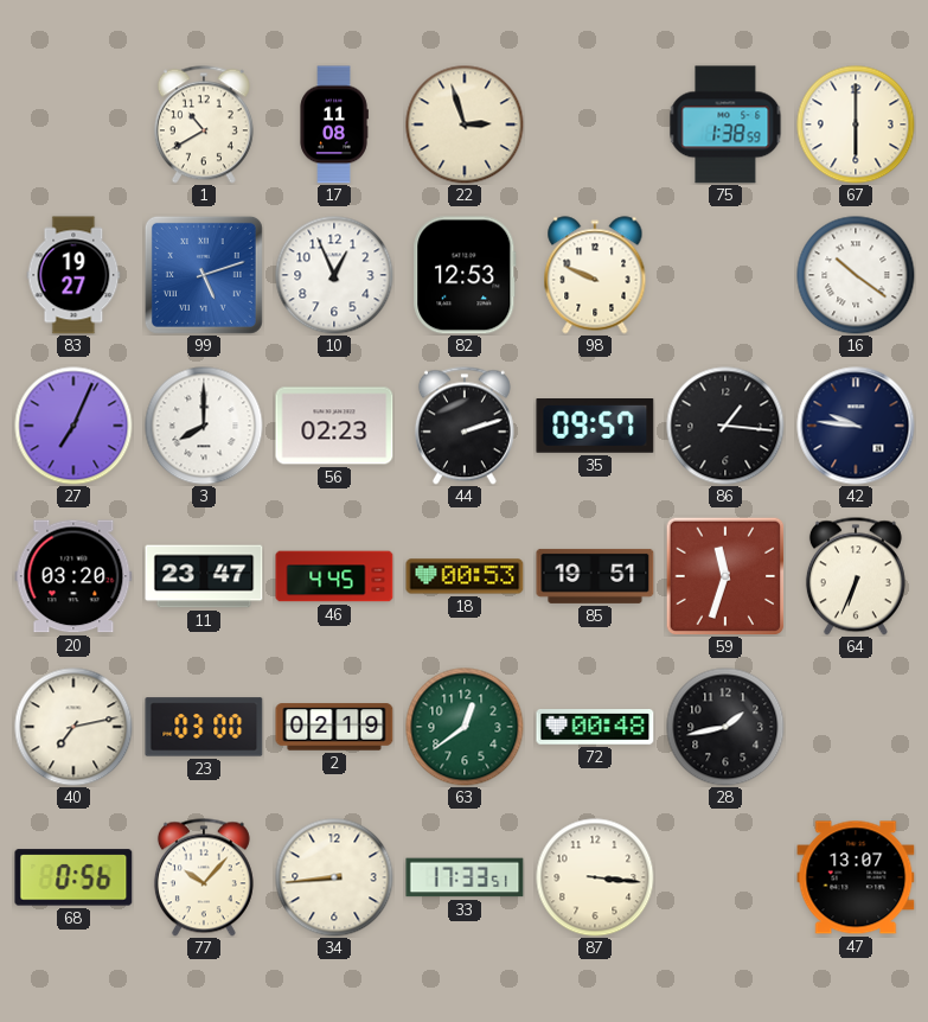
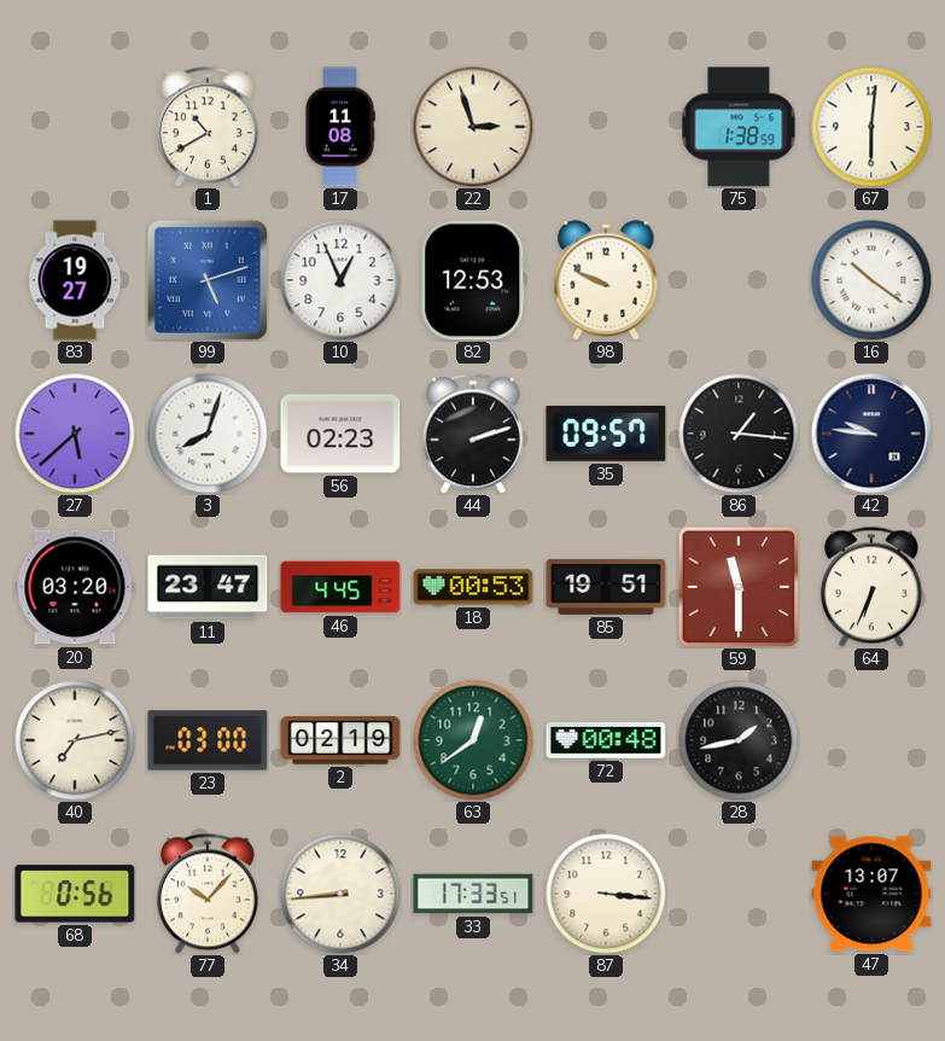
67: 6:00 -> 6:01 (871, 127)
27: 7:04 -> 5:38 (75, 434)
3: 8:00 -> 8:03 (208, 434)
59: 11:33 -> 11:30 (739, 587)
